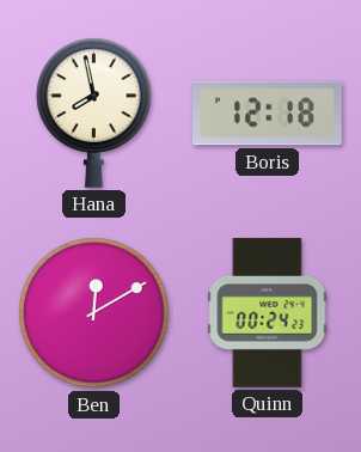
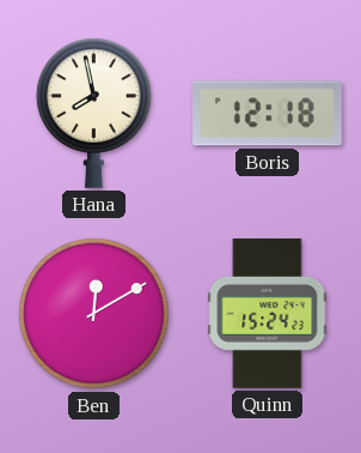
Quinn: 00:24 -> 15:24 (268, 314)
